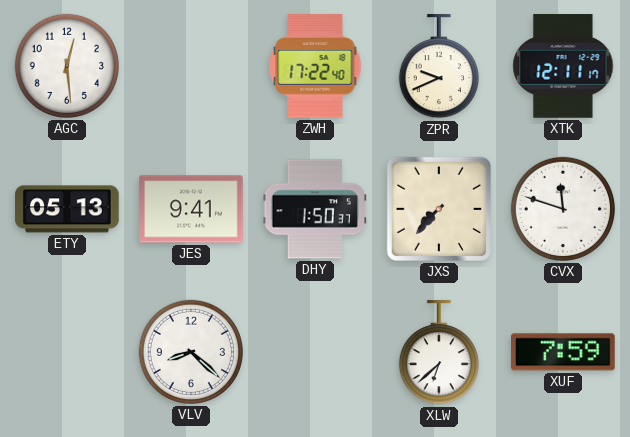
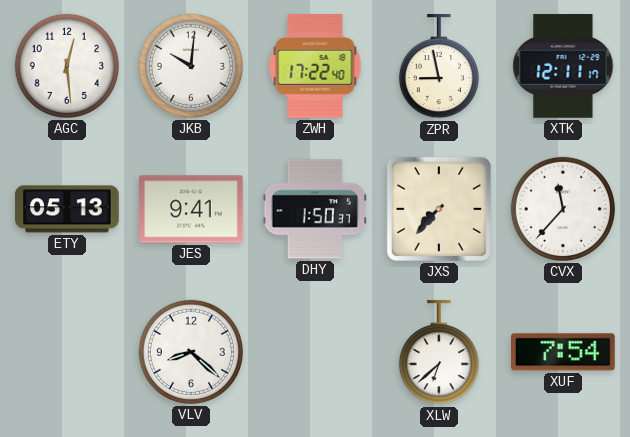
JKB: none -> 10:01 (191, 66)
ZPR: 9:41 -> 8:58 (439, 67)
CVX: 11:48 -> 11:37 (563, 209)
XUF: 7:59 -> 7:54 (564, 352)
